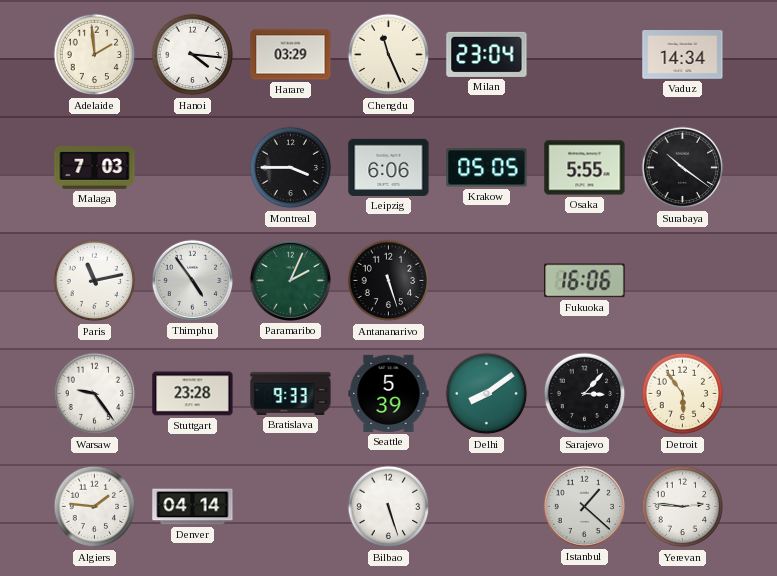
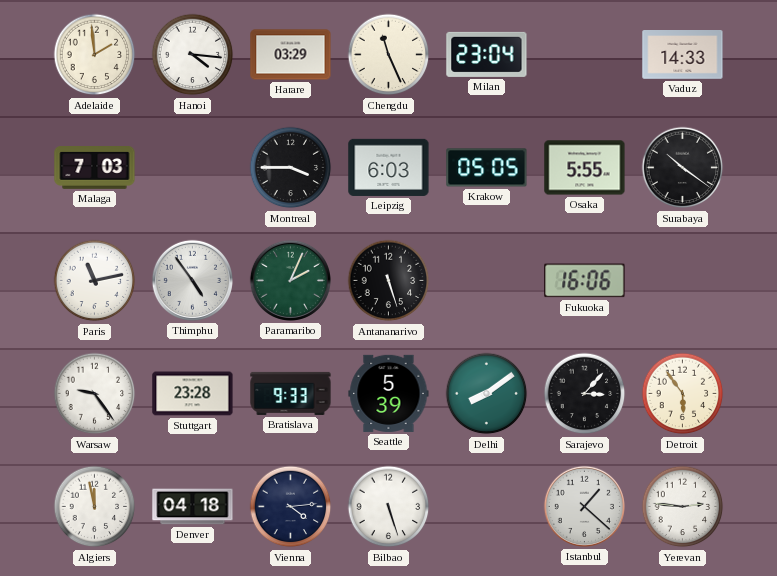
Vaduz: 14:34 -> 14:33 (683, 55)
Leipzig: 6:06 -> 6:03 (389, 167)
Algiers: 1:46 -> 11:58 (95, 507)
Denver: 04:14 -> 04:18 (193, 507)
Vienna: none -> 4:14 (291, 507)
